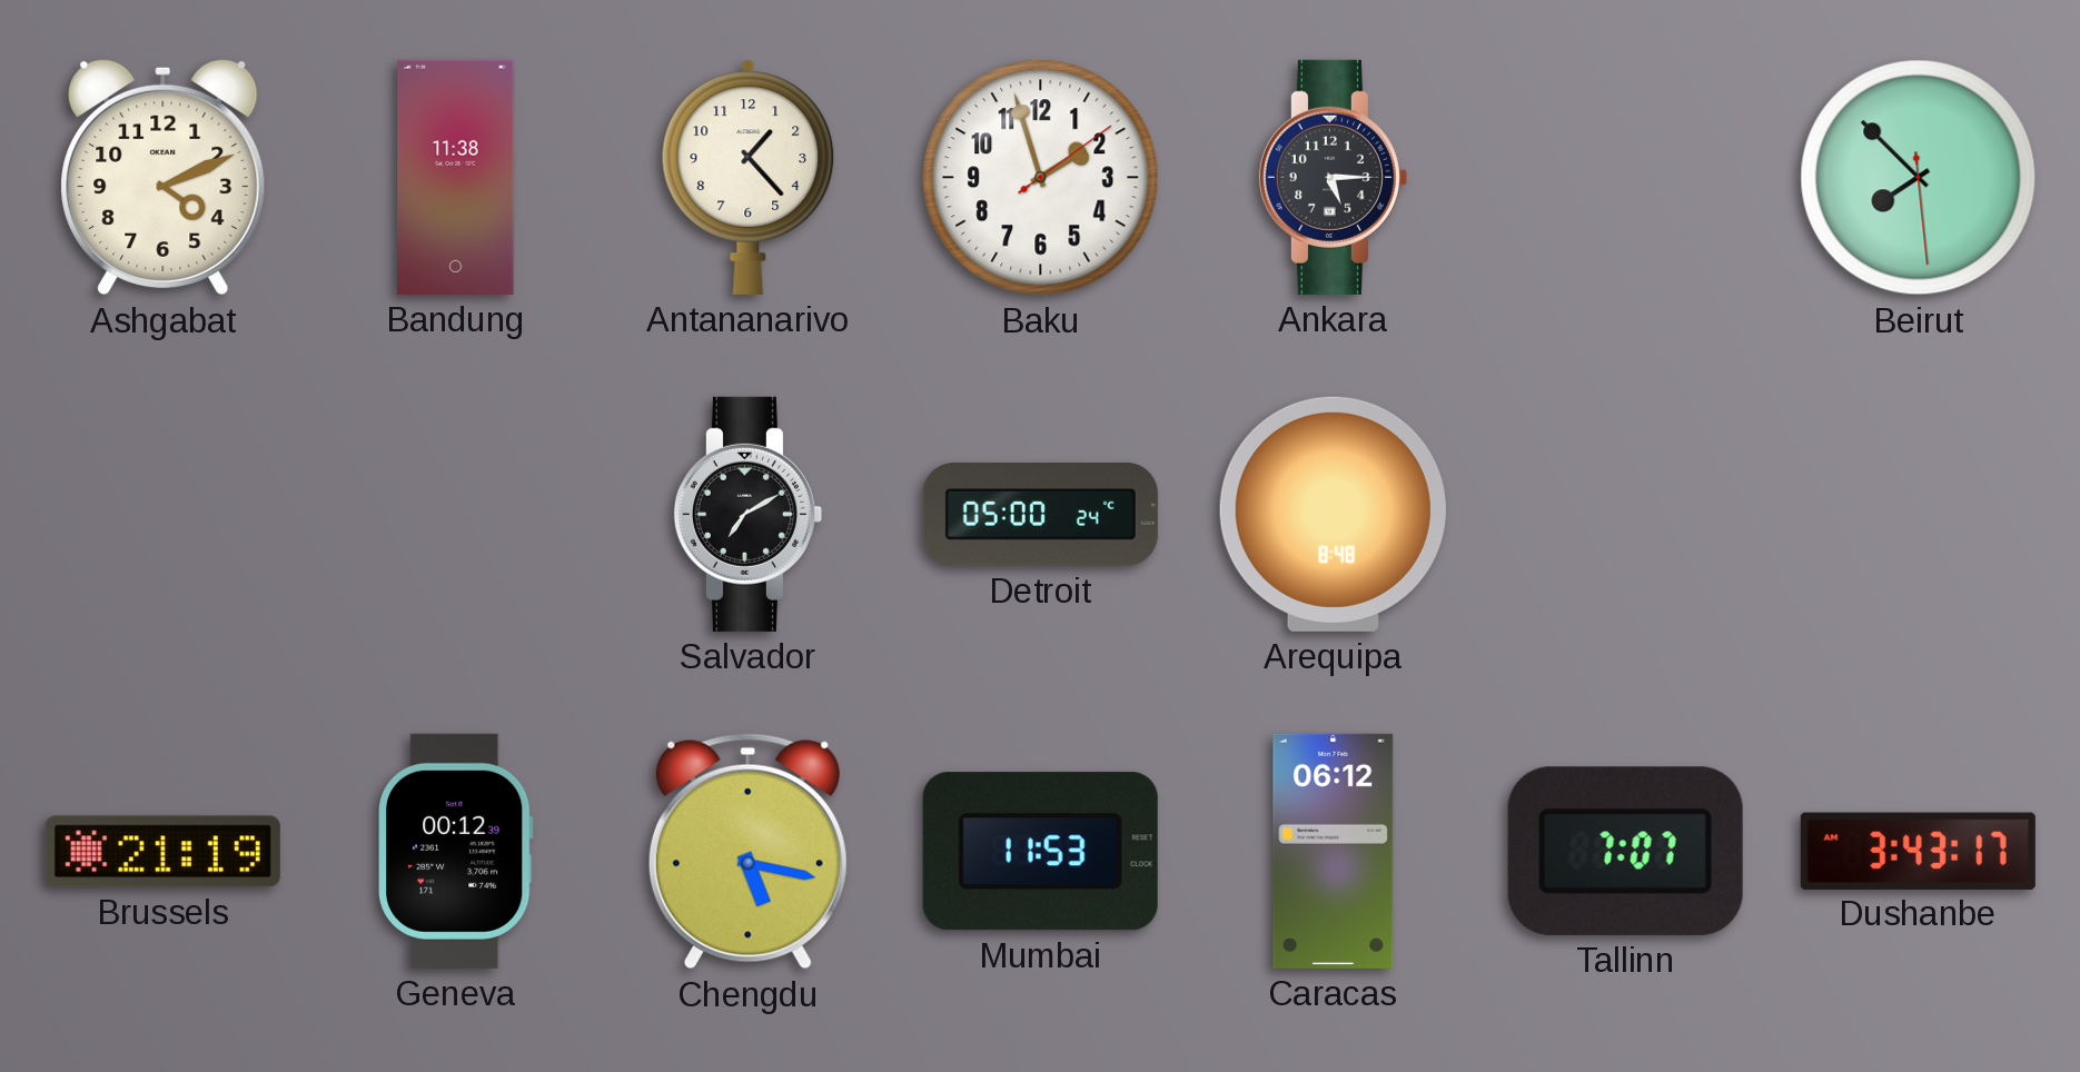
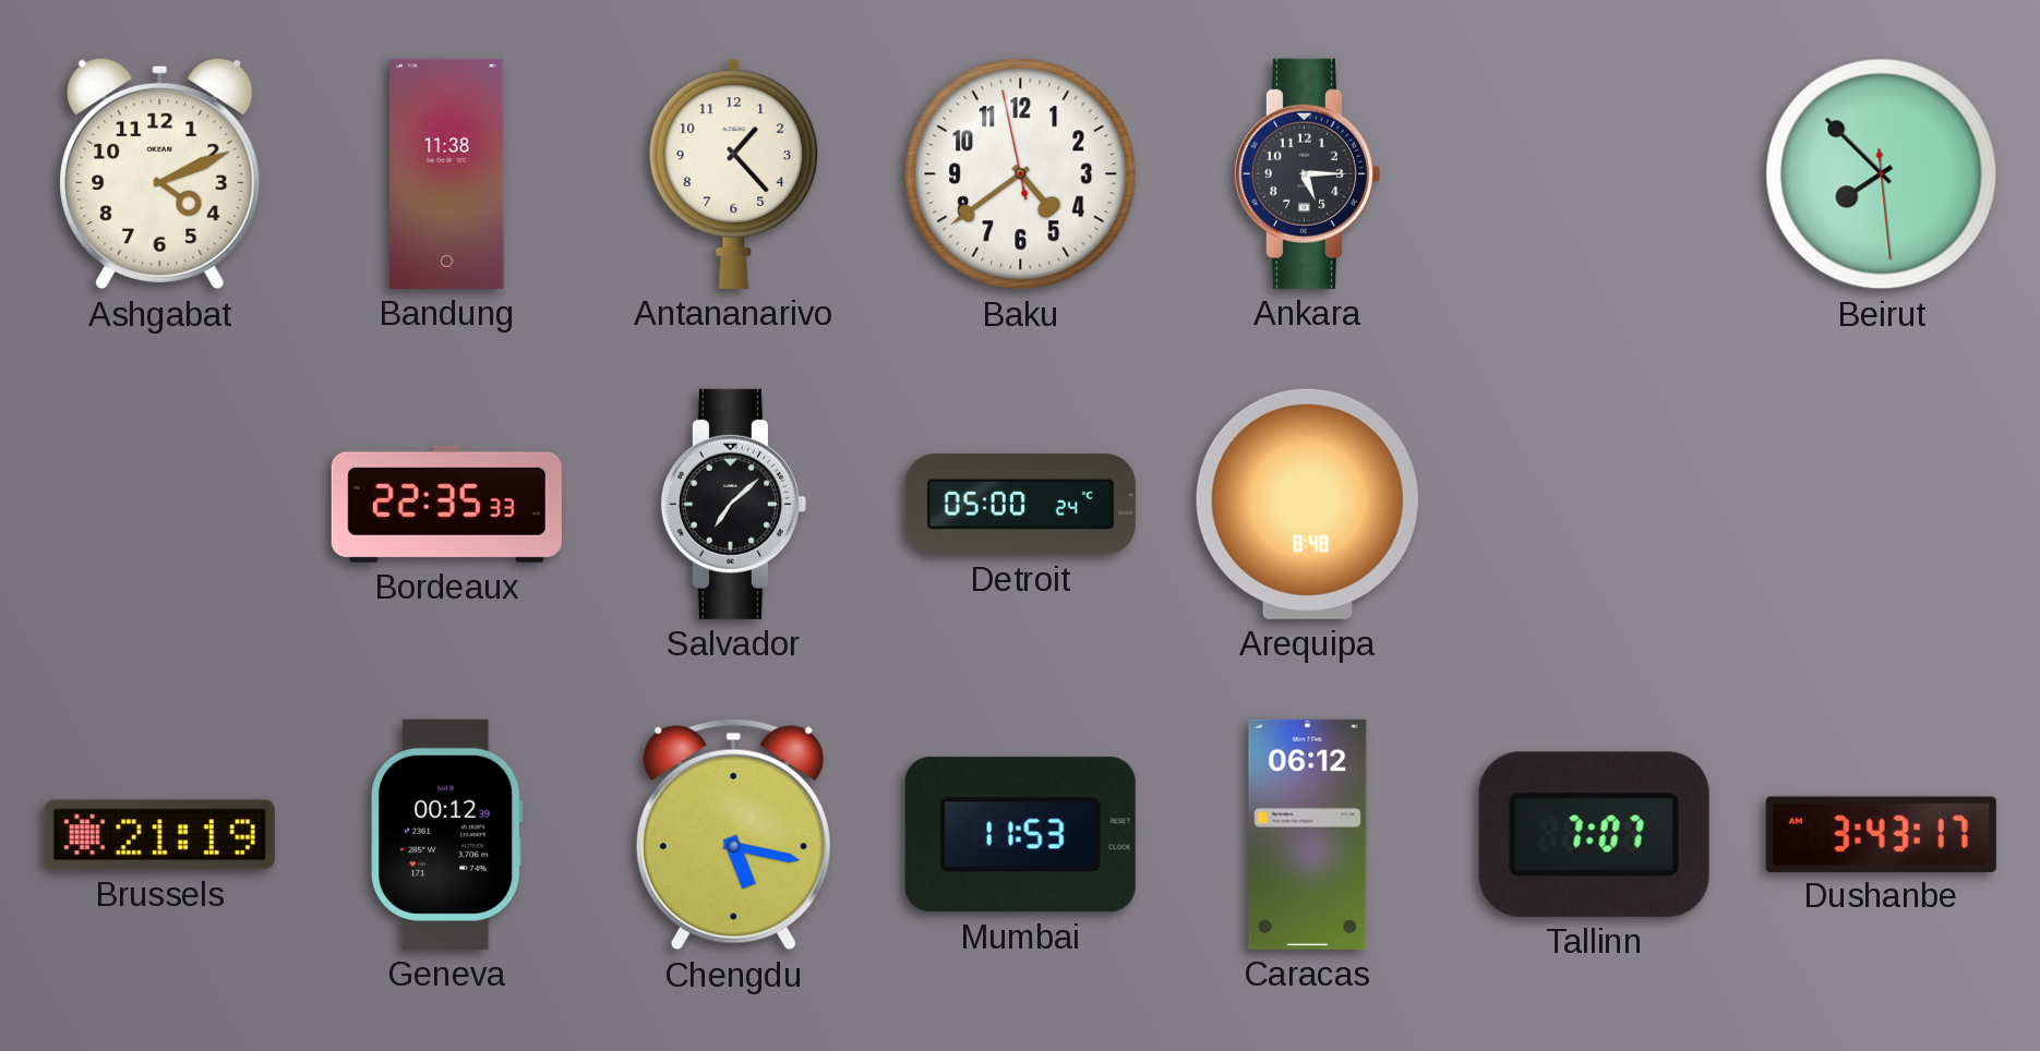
Baku: 1:57 -> 4:38 (1021, 174)
Bordeaux: none -> 22:35 (446, 504)
Salvador: 7:10 -> 7:08 (733, 504)
